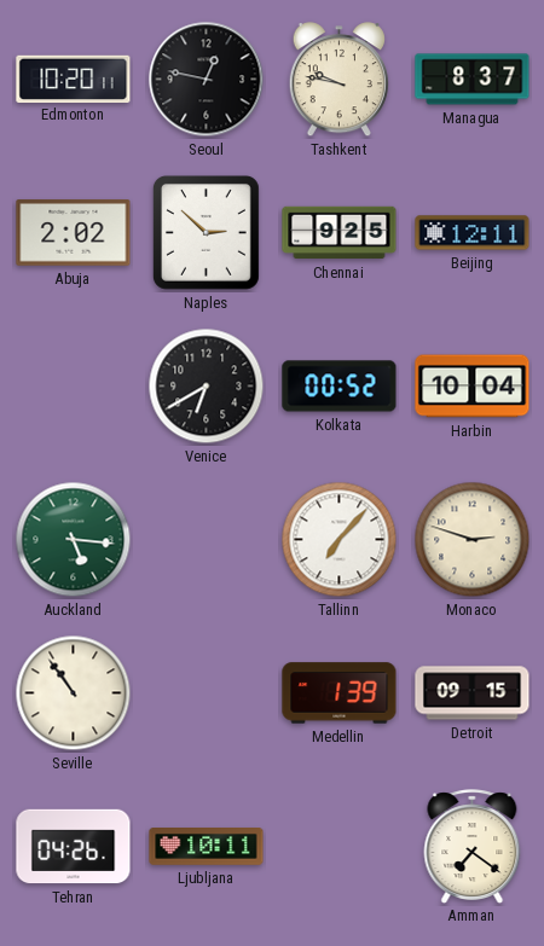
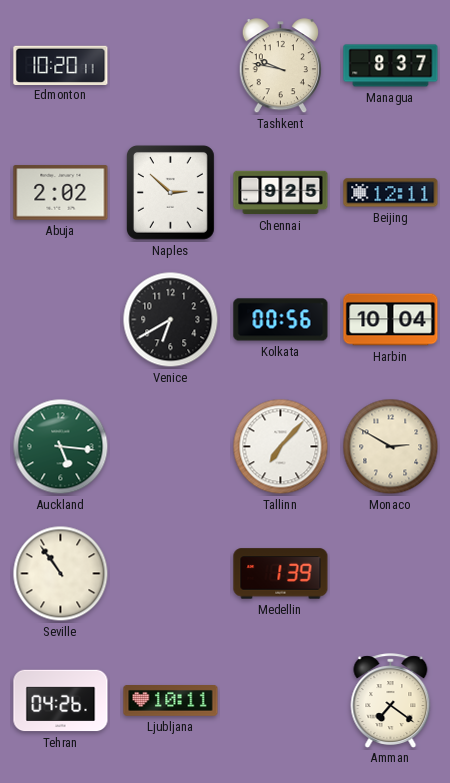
Seoul: 12:47 -> none (207, 80)
Kolkata: 00:52 -> 00:56 (281, 320)
Monaco: 2:48 -> 2:50 (391, 447)
Detroit: 09:15 -> none (473, 693)
